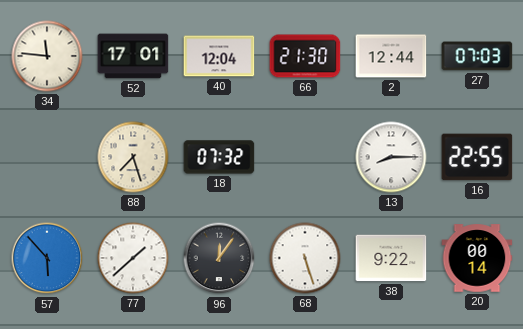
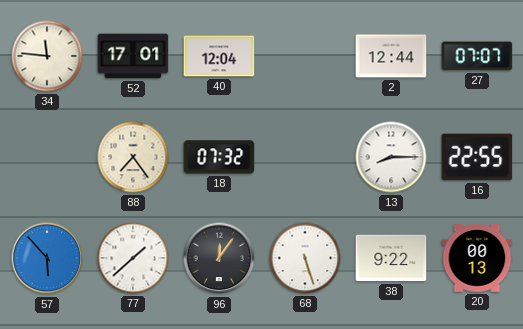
66: 21:30 -> none (305, 56)
27: 07:03 -> 07:07 (477, 56)
88: 7:27 -> 7:24 (133, 157)
20: 00:14 -> 00:13 (477, 258)
